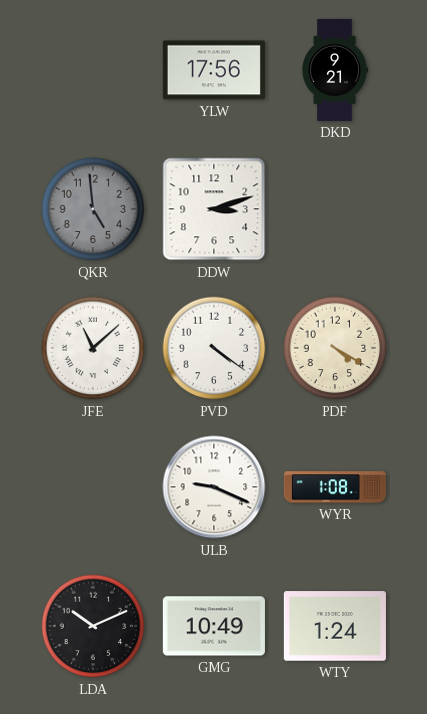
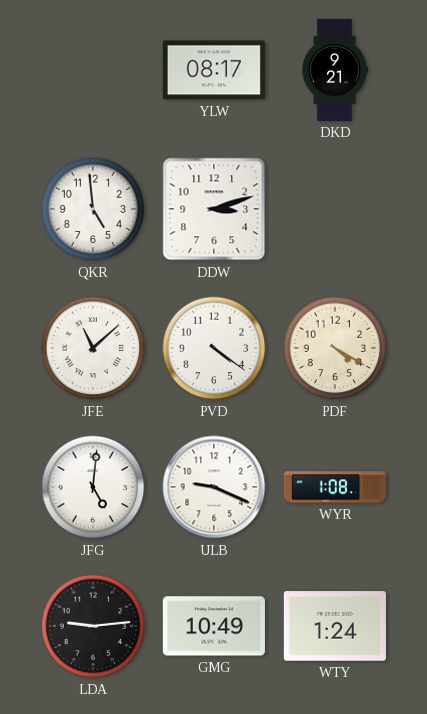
YLW: 17:56 -> 08:17 (214, 70)
QKR dial: grey -> white (93, 209)
JFG: none -> 5:01 (93, 487)
LDA: 10:11 -> 9:14 (93, 626)
